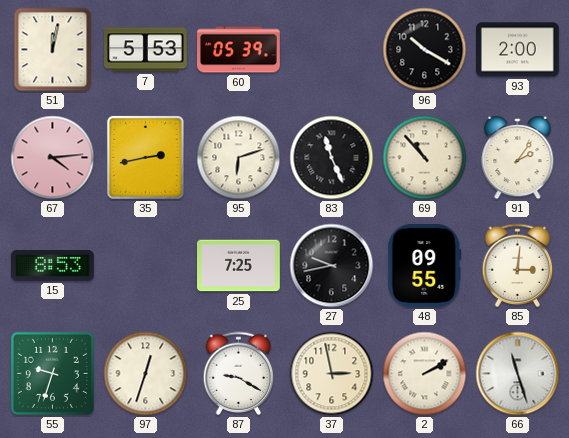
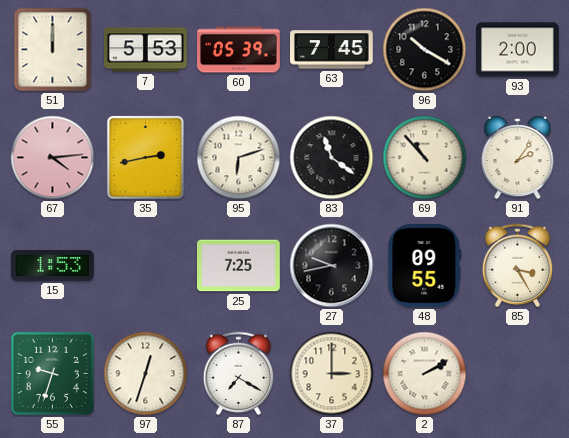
51: 12:02 -> 12:00 (53, 50)
63: none -> 7:45 (332, 50)
83: 11:26 -> 11:21 (332, 158)
15: 8:53 -> 1:53 (53, 266)
85: 3:01 -> 3:25 (518, 266)
87: 9:20 -> 7:20 (239, 374)
37: 2:58 -> 3:00 (332, 374)
66: 11:27 -> none (518, 374)
